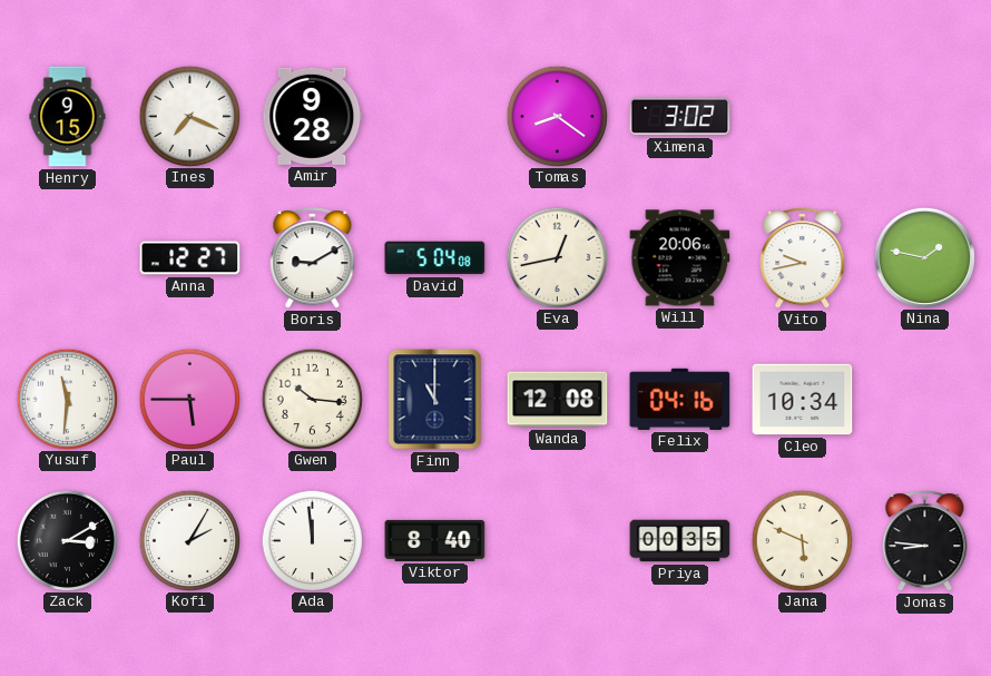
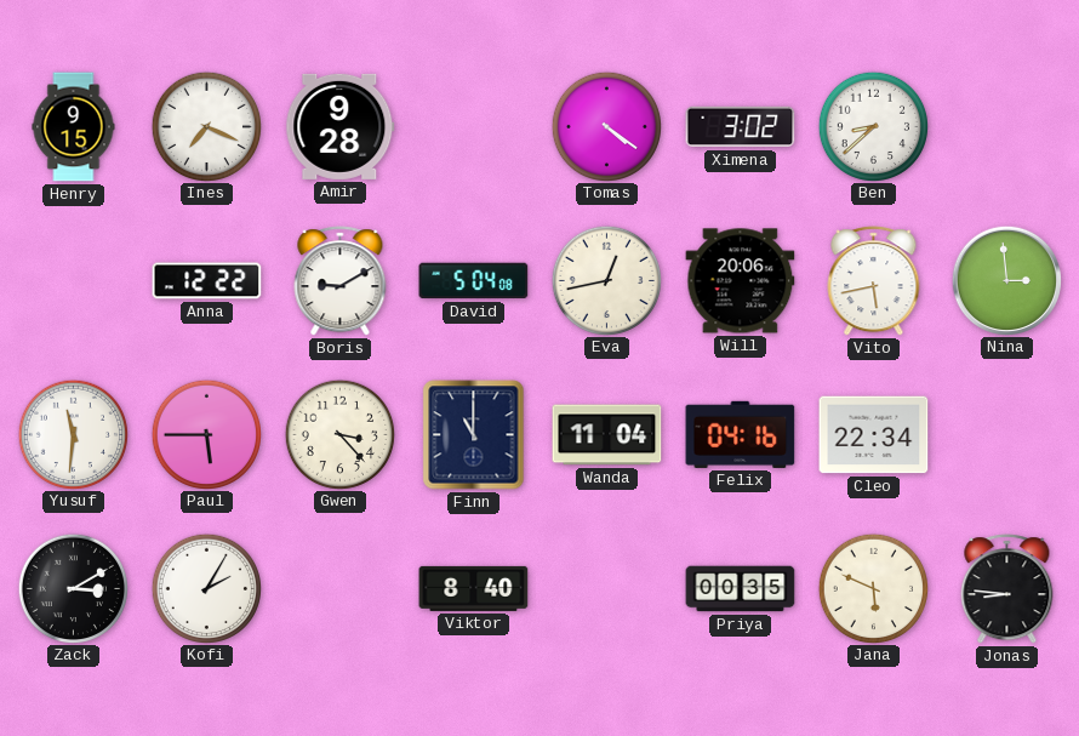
Tomas: 8:21 -> 4:21 (606, 126)
Ben: none -> 8:38 (873, 126)
Anna: 12:27 -> 12:22 (207, 281)
Vito: 9:43 -> 5:43 (874, 281)
Nina: 1:47 -> 2:59 (1007, 280)
Gwen: 10:16 -> 3:23 (339, 434)
Wanda: 12:08 -> 11:04 (607, 435)
Cleo: 10:34 -> 22:34 (874, 435)
Ada: 11:59 -> none (312, 540)
